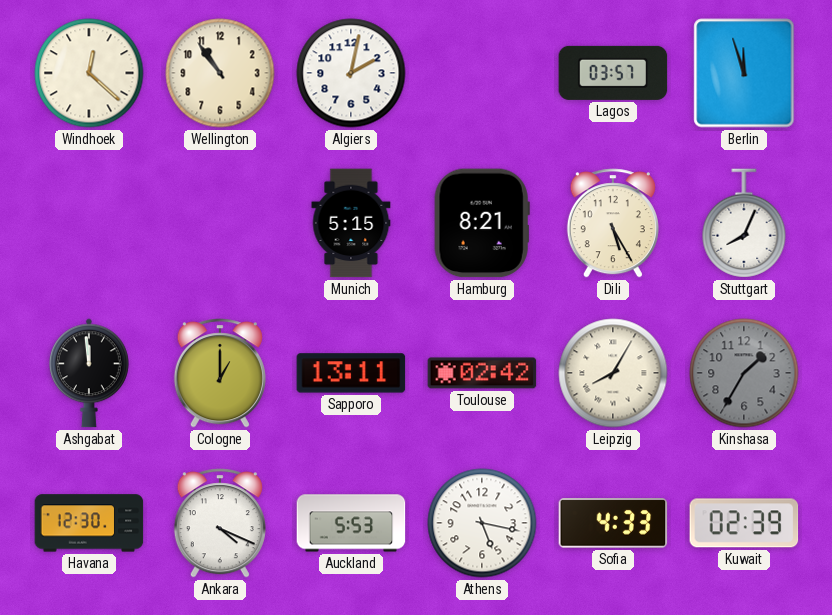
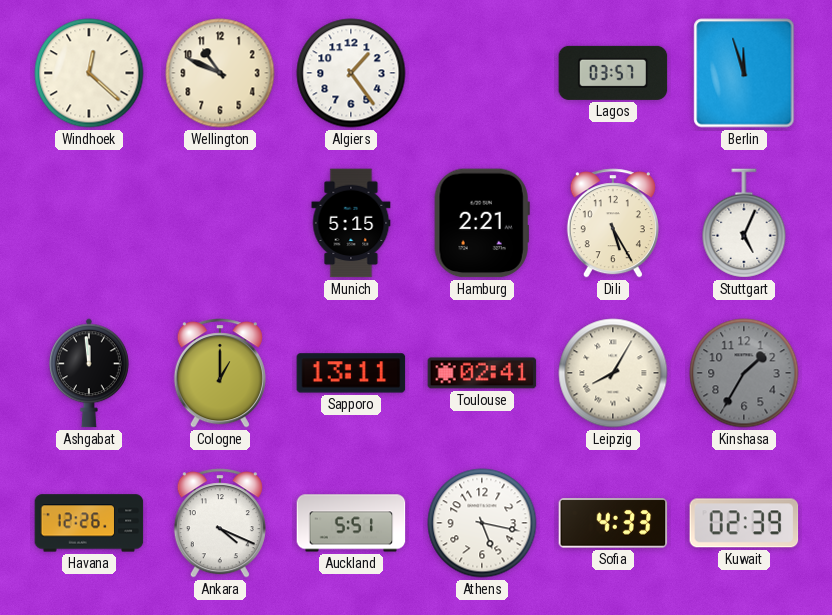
Wellington: 10:54 -> 10:49 (220, 73)
Algiers: 2:02 -> 1:24 (351, 73)
Hamburg: 8:21 -> 2:21 (482, 223)
Stuttgart: 8:04 -> 5:04 (744, 223)
Toulouse: 02:42 -> 02:41 (482, 373)
Havana: 12:30 -> 12:26 (89, 523)
Auckland: 5:53 -> 5:51 (351, 523)
